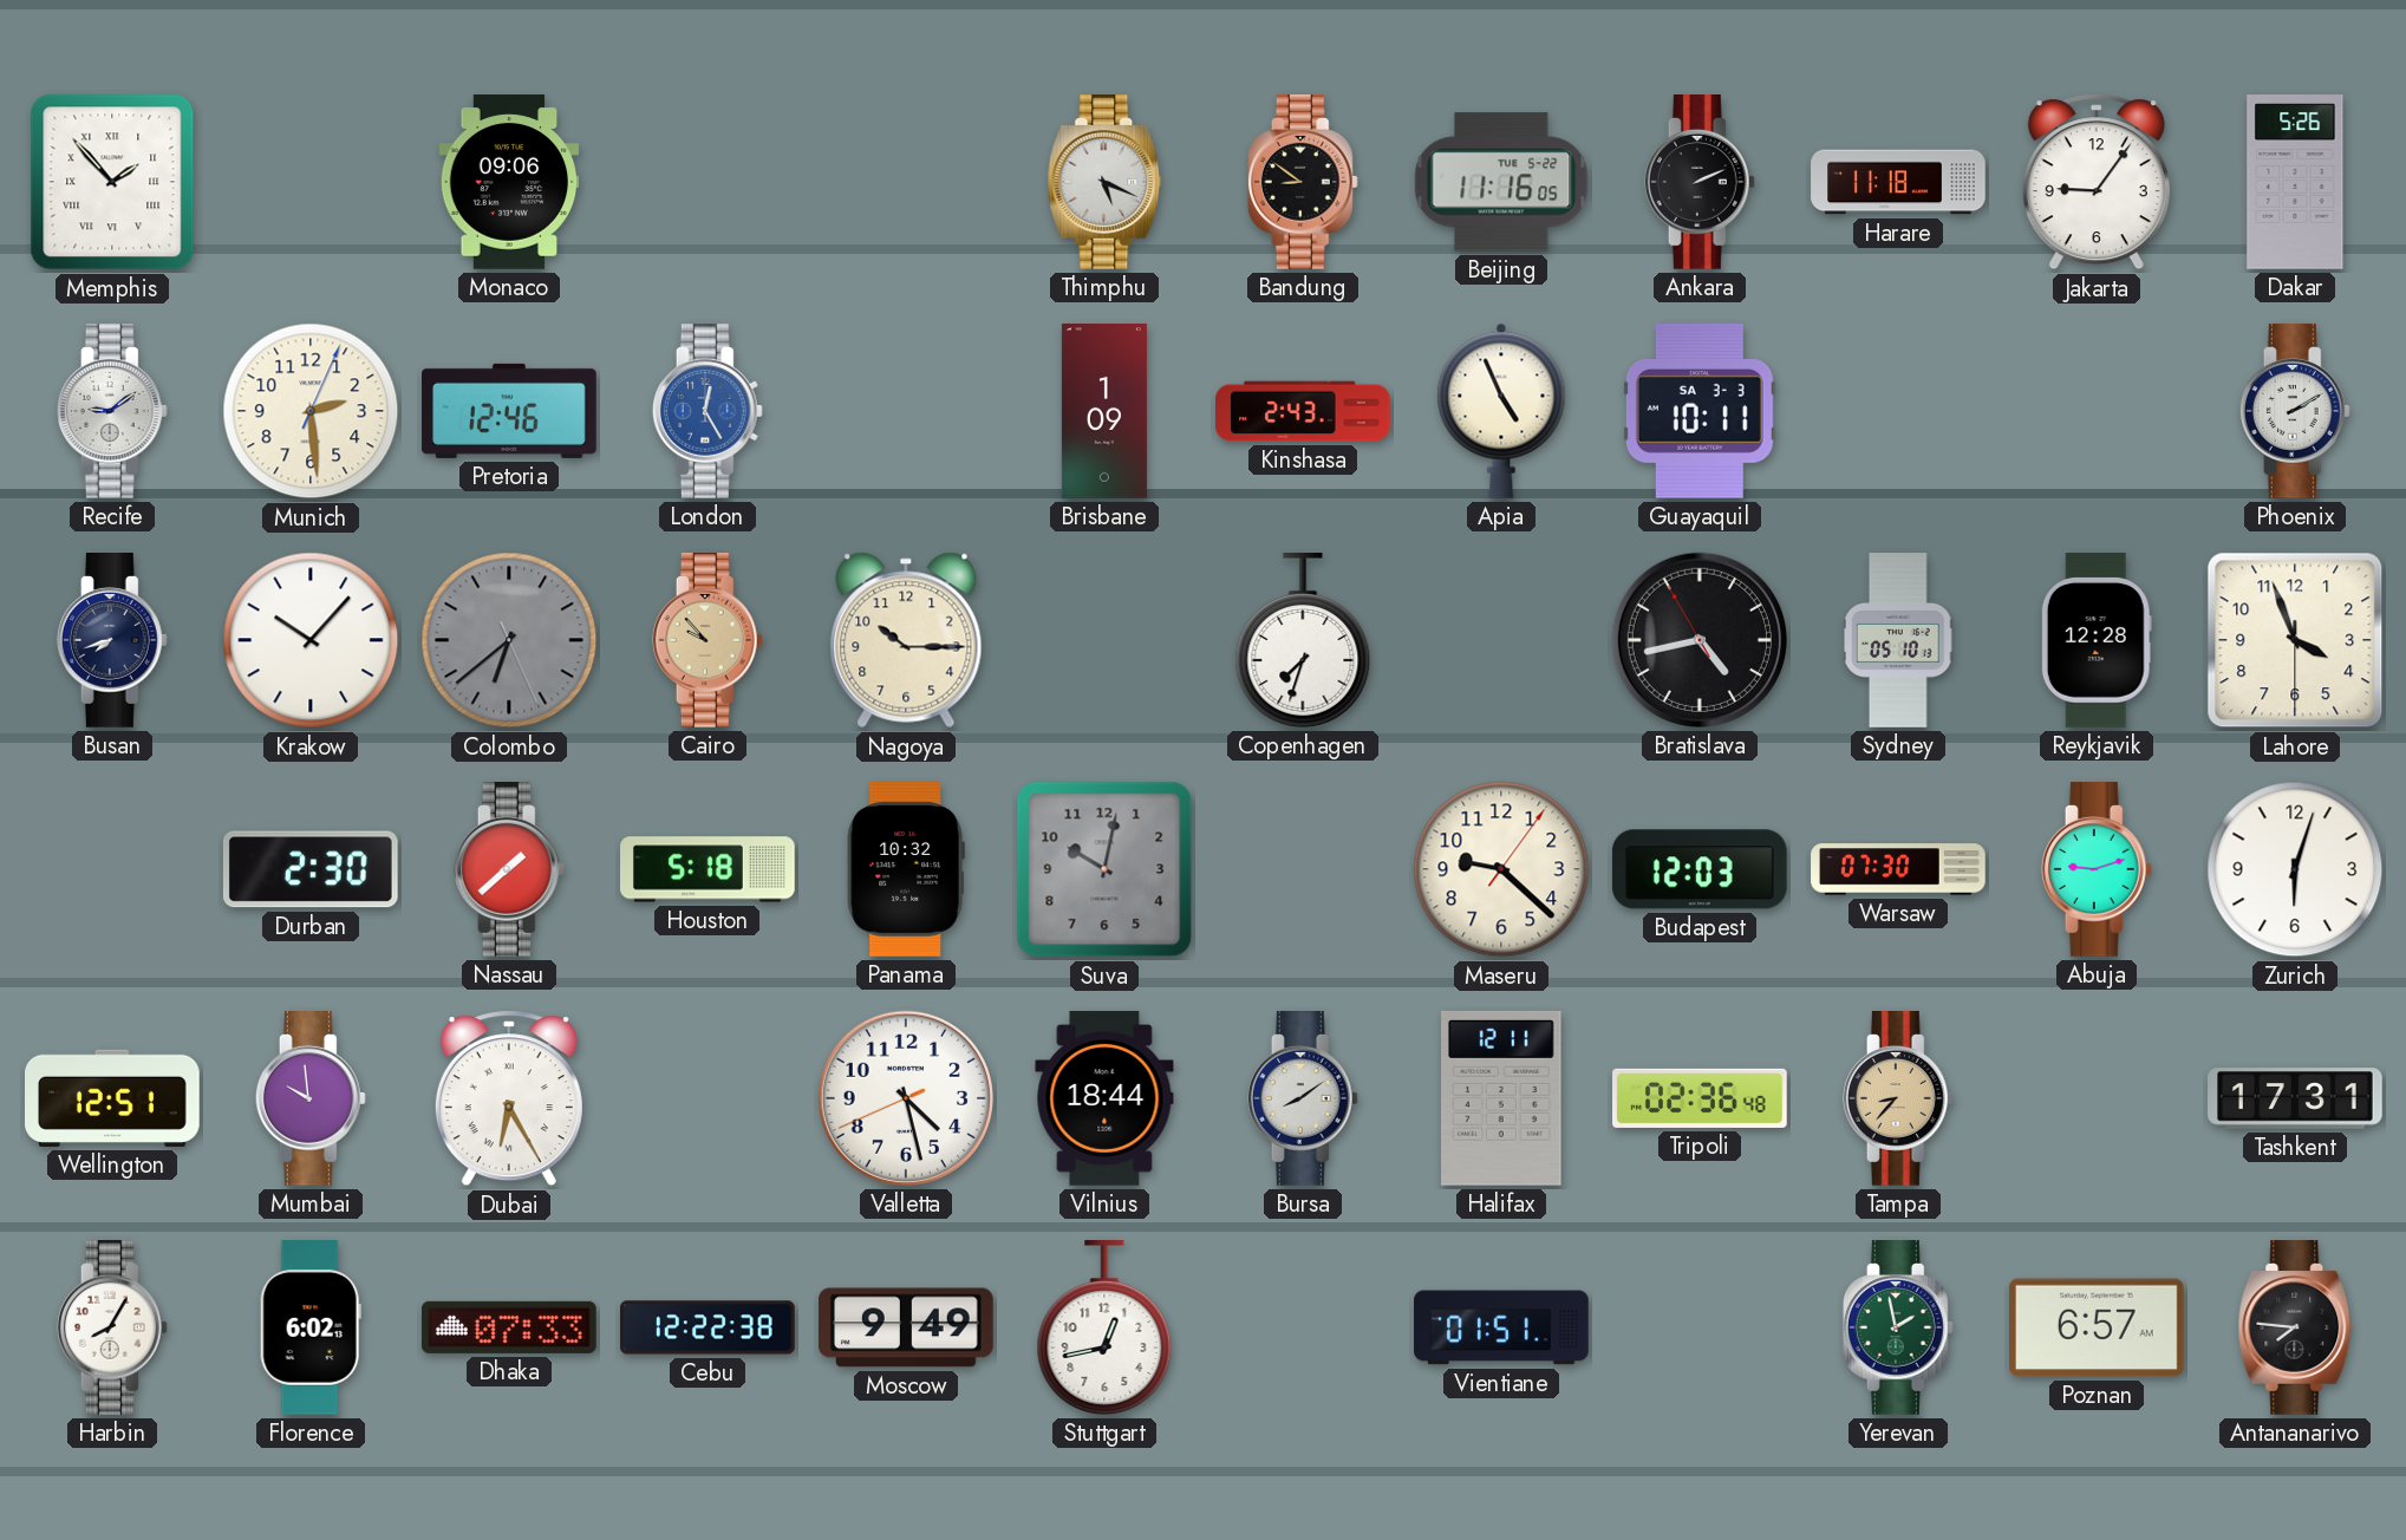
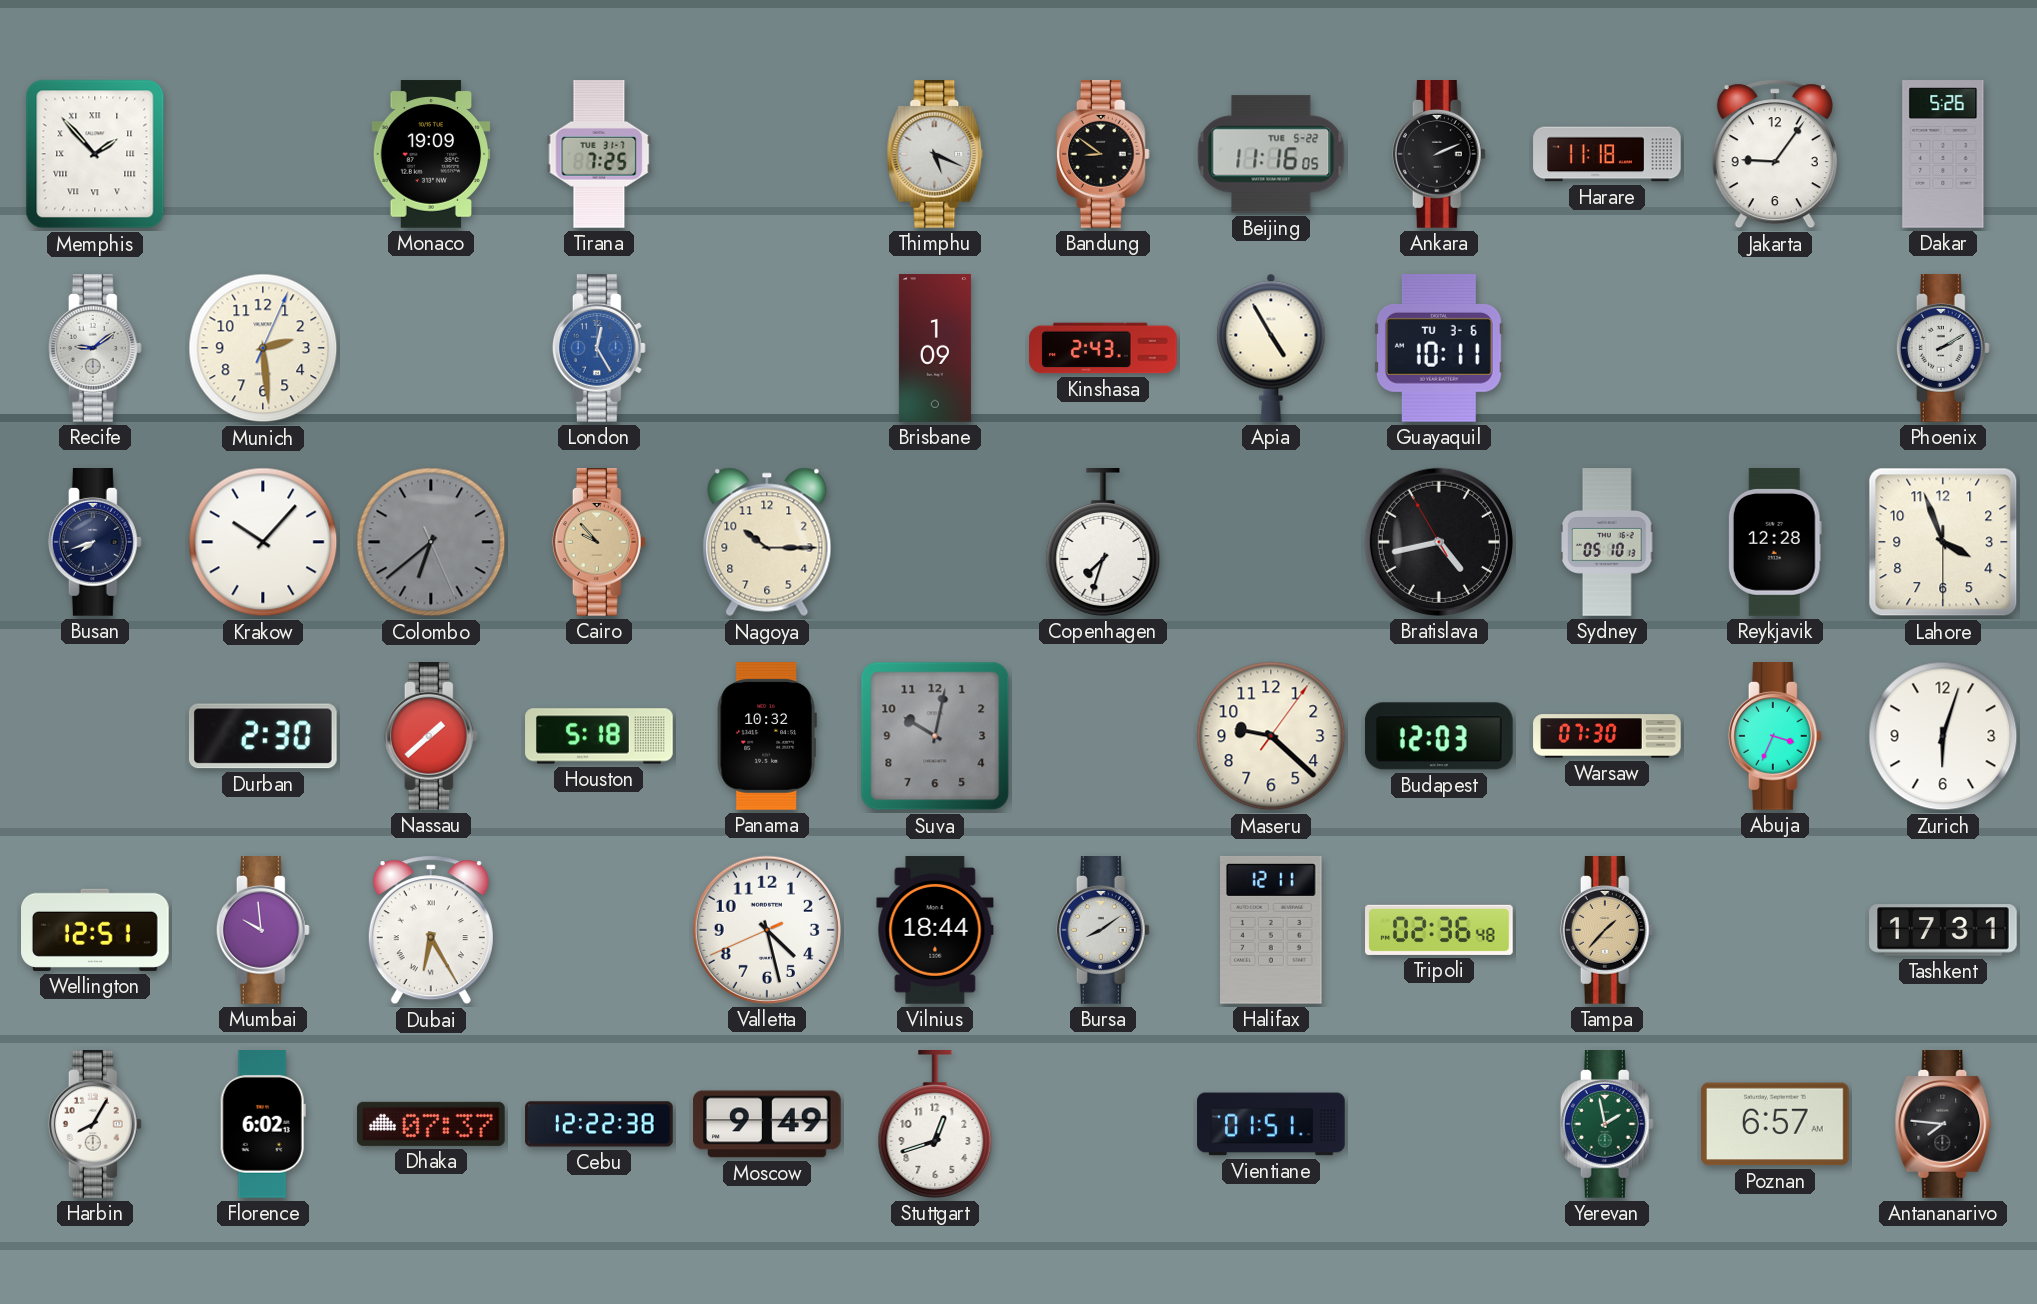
Monaco: 09:06 -> 19:09 (431, 154)
Tirana: none -> 7:25 (599, 155)
Pretoria: 12:46 -> none (509, 411)
Apia: 4:56 -> 4:55 (1271, 348)
Guayaquil date: SA 3-3 -> TU 3-6 (1439, 348)
Abuja: 9:12 -> 3:34 (1775, 736)
Tampa: 8:37 -> 1:37 (1607, 930)
Dhaka: 07:33 -> 07:37 (432, 1124)
Stuttgart: 12:43 -> 12:42 (935, 1125)
